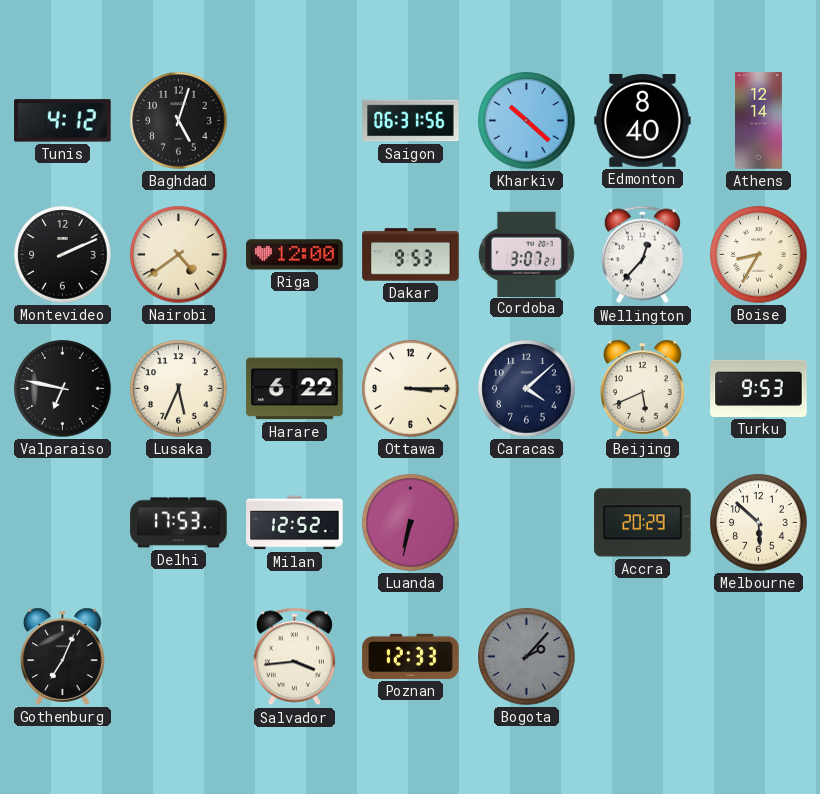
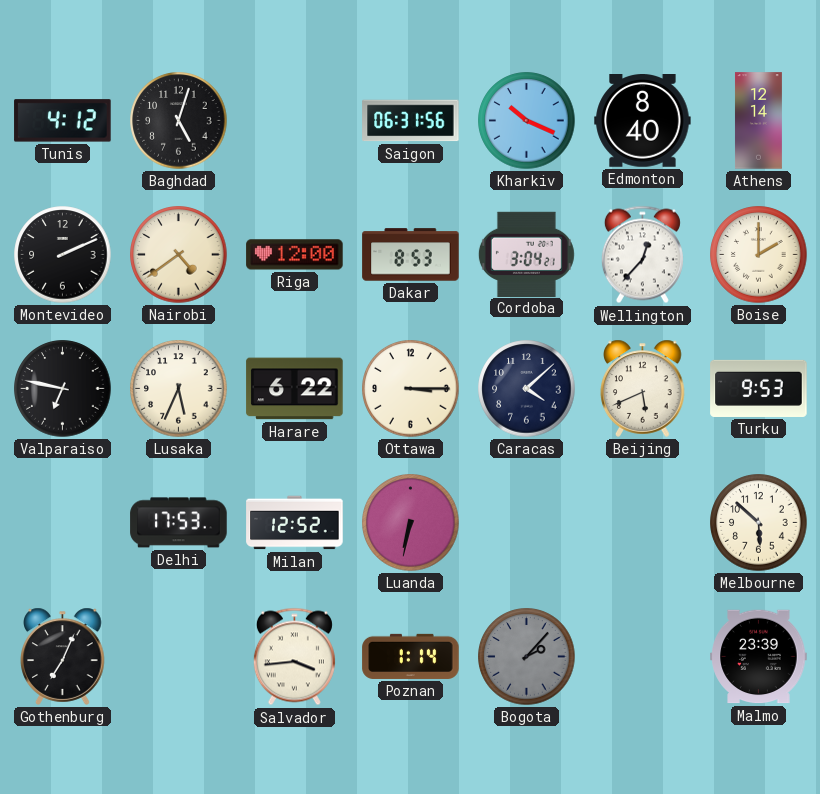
Kharkiv: 10:22 -> 10:19 (527, 121)
Dakar: 9:53 -> 8:53 (411, 255)
Cordoba: 3:07 -> 3:04 (526, 254)
Boise: 8:35 -> 2:00 (759, 255)
Accra: 20:29 -> none (643, 523)
Poznan: 12:33 -> 1:14 (411, 656)
Malmo: none -> 23:39 (759, 657)
